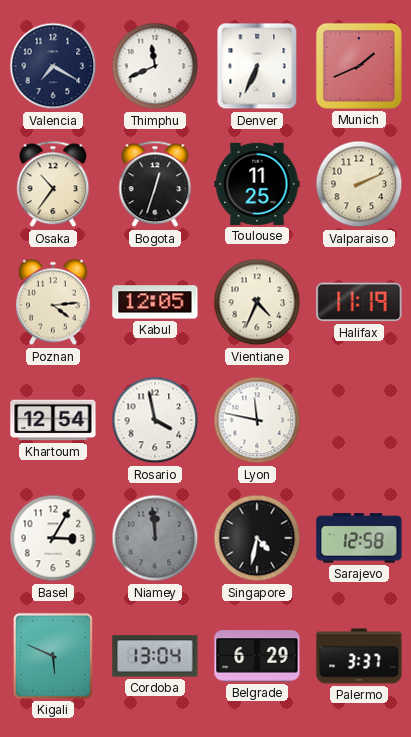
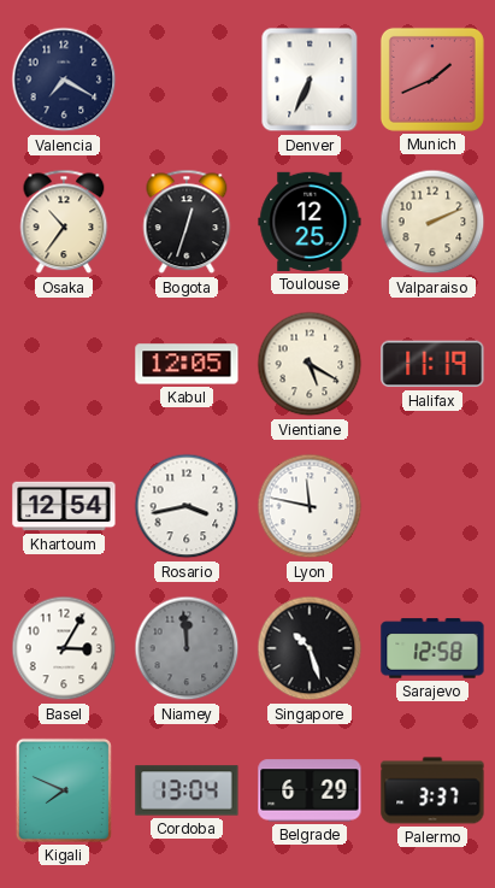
Thimphu: 11:41 -> none (155, 66)
Toulouse: 11:25 -> 12:25 (310, 222)
Poznan: 4:14 -> none (54, 302)
Vientiane: 4:34 -> 5:20 (310, 364)
Rosario: 3:58 -> 3:43 (187, 506)
Singapore: 4:32 -> 10:27 (310, 648)
Kigali: 5:49 -> 7:49 (64, 790)
